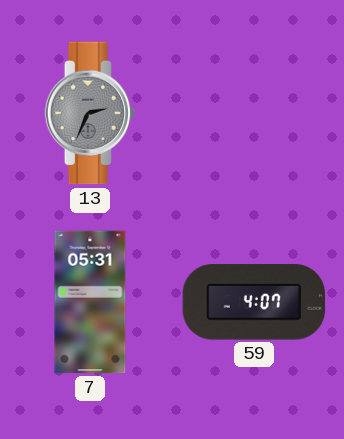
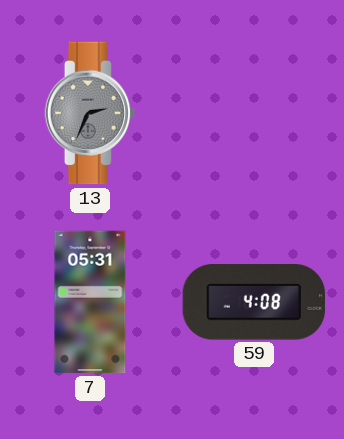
59: 4:07 -> 4:08 (254, 302)
